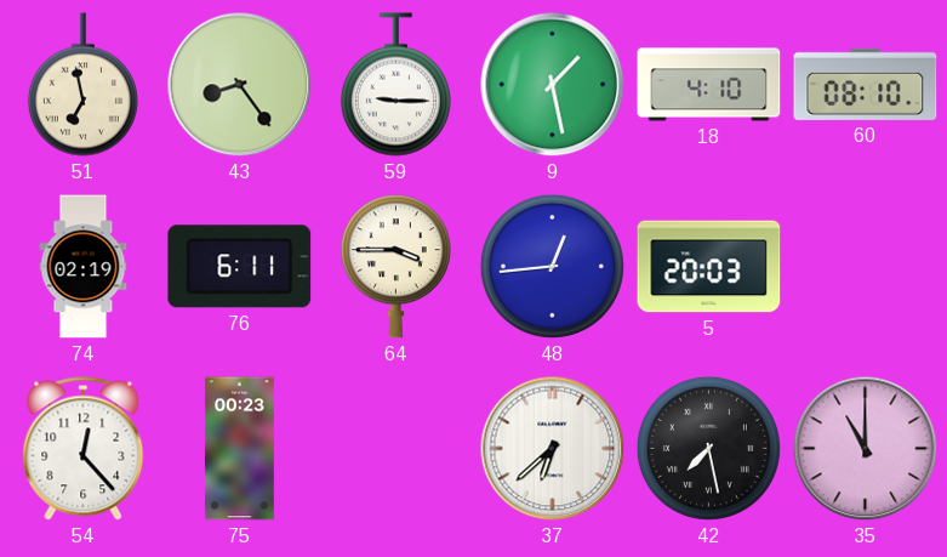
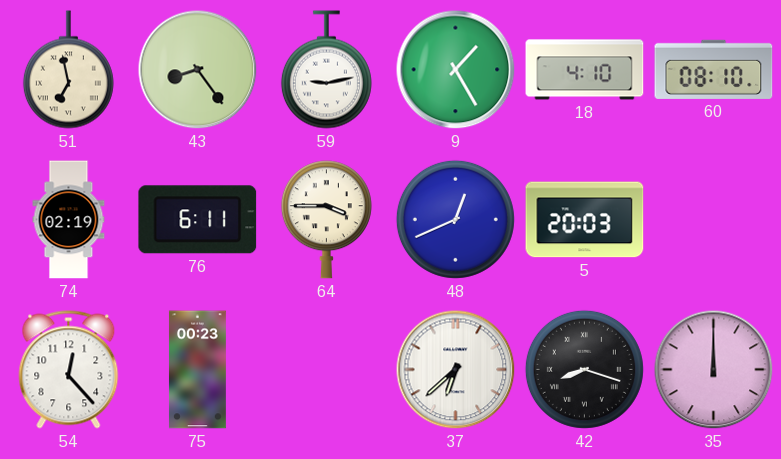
59: 9:15 -> 9:13 (326, 70)
9: 1:28 -> 1:25 (456, 70)
48: 12:44 -> 12:41 (455, 219)
42: 7:28 -> 8:18 (584, 369)
35: 11:00 -> 12:00 (714, 370)
